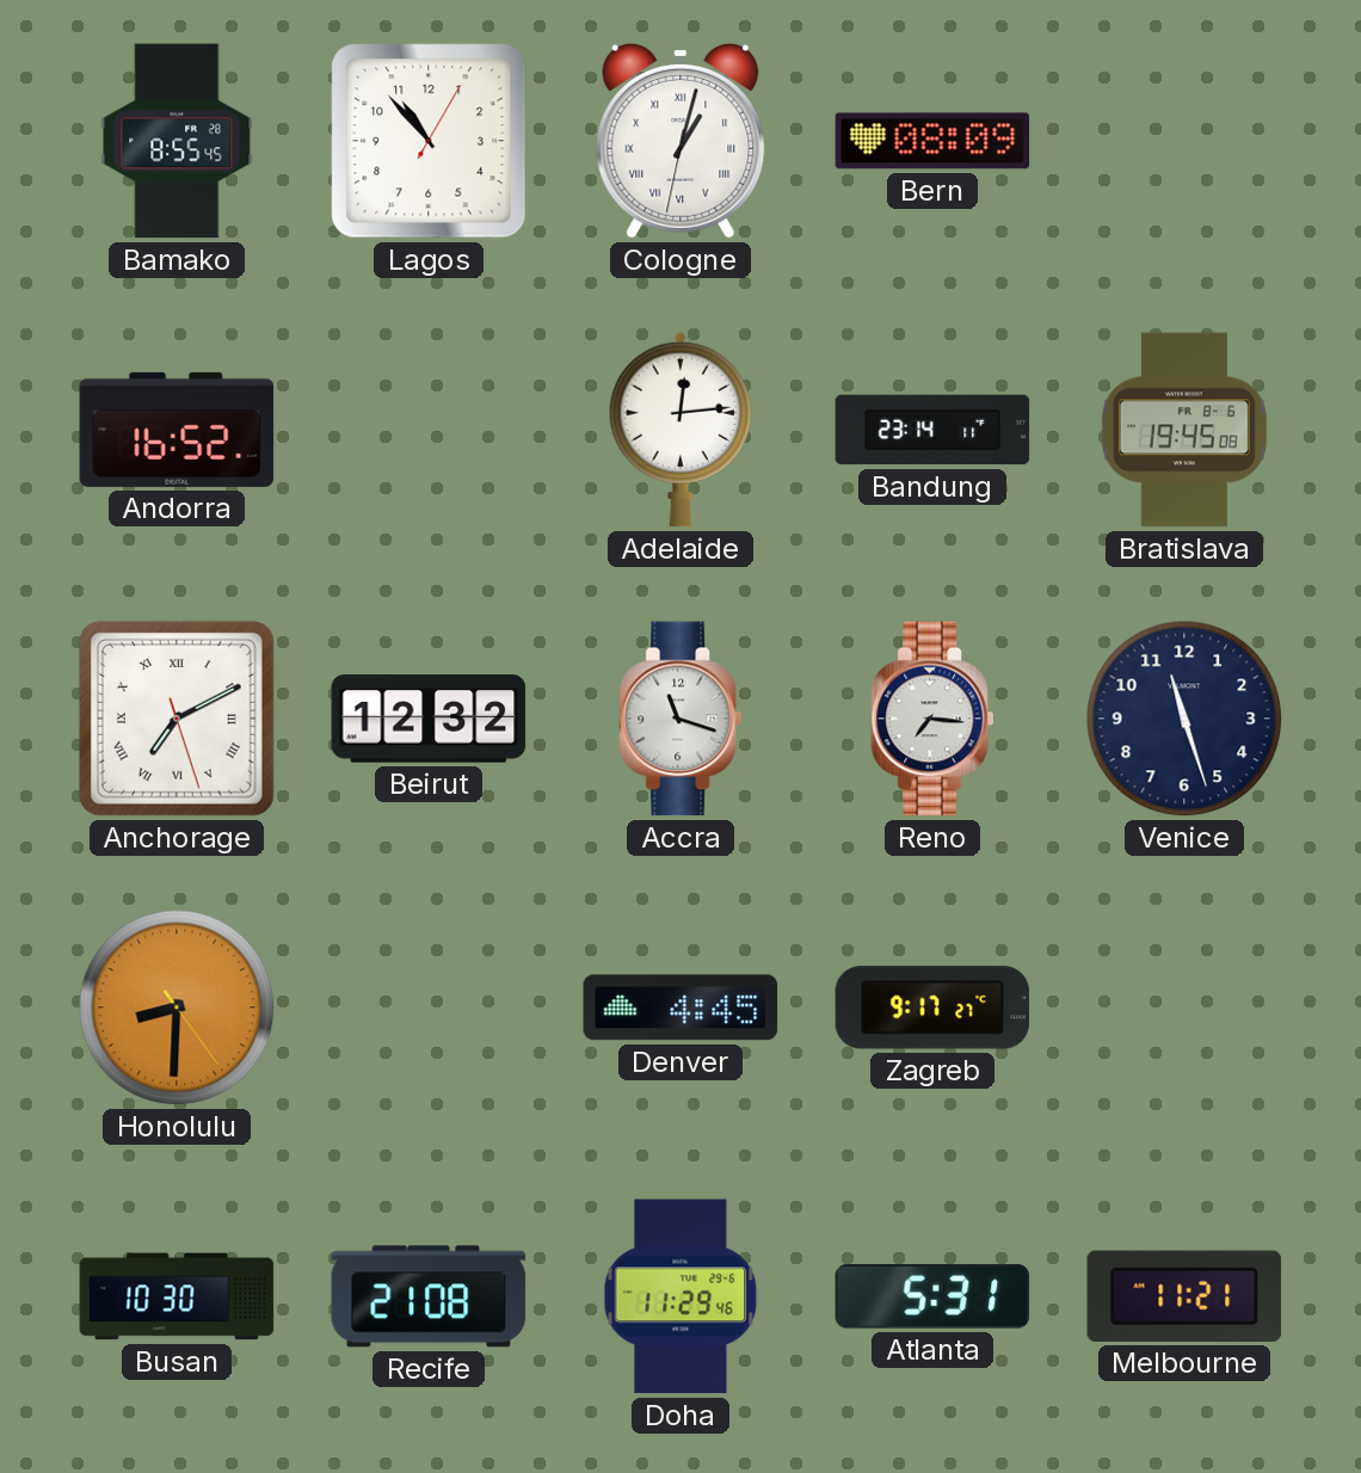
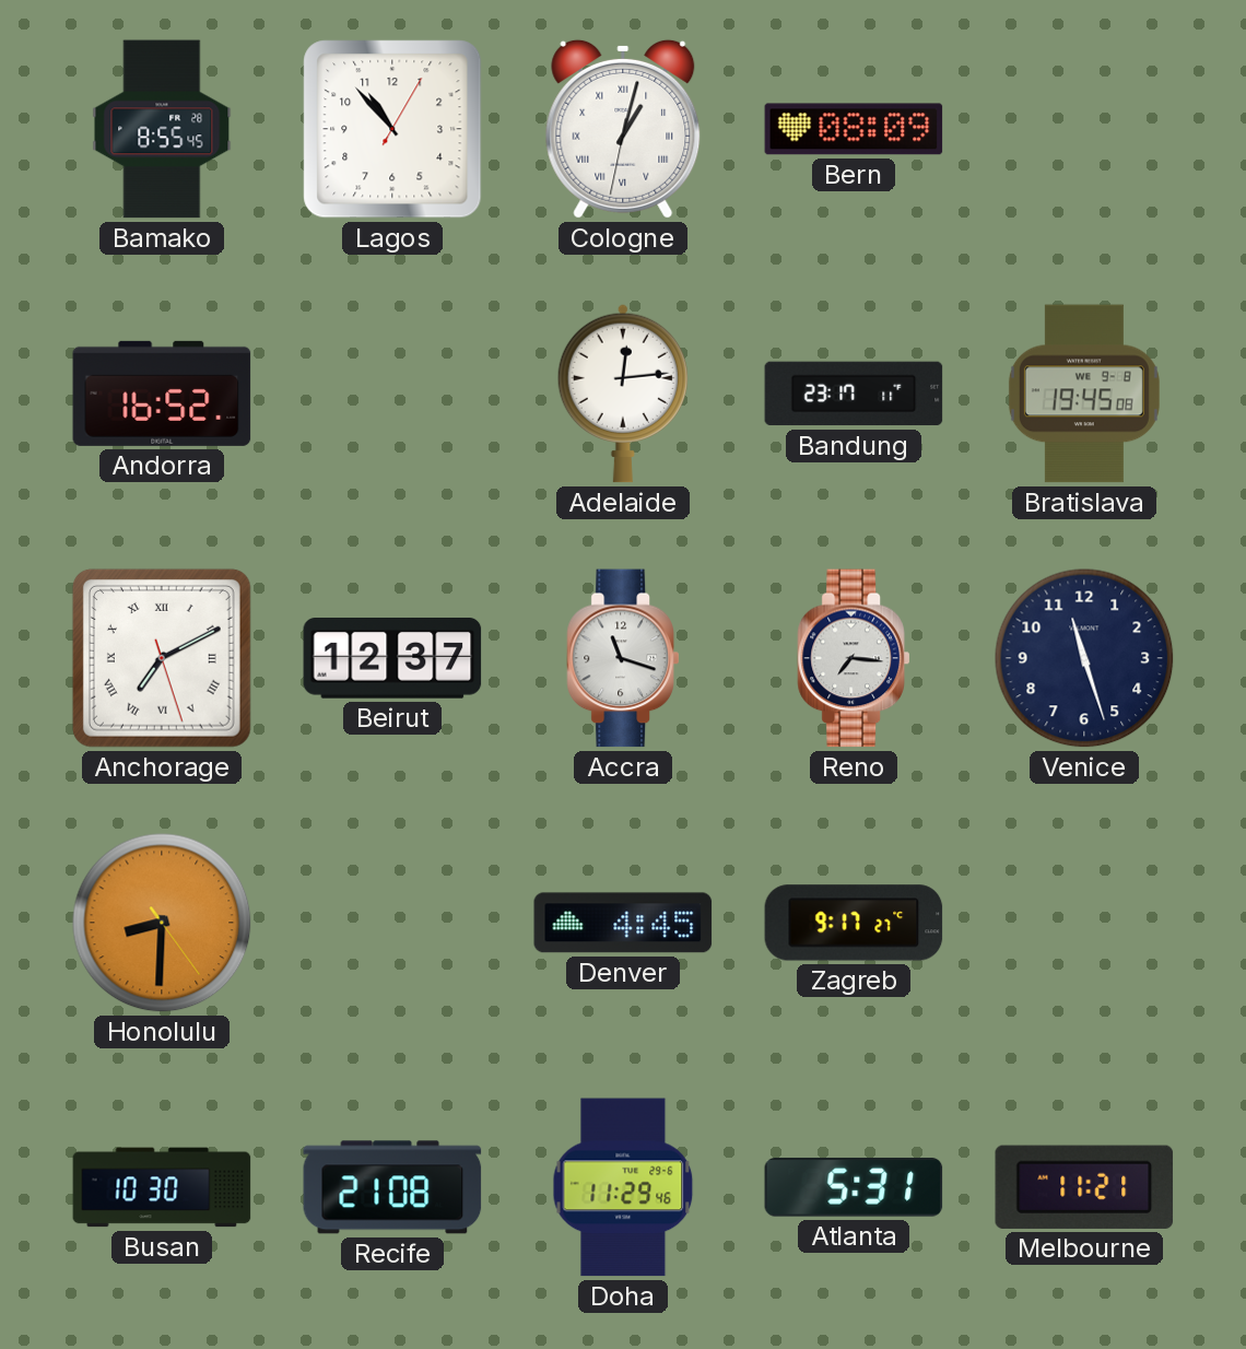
Bandung: 23:14 -> 23:17 (854, 394)
Bratislava date: FR 8-6 -> WE 9-8 (1084, 394)
Beirut: 12:32 -> 12:37 (392, 659)
